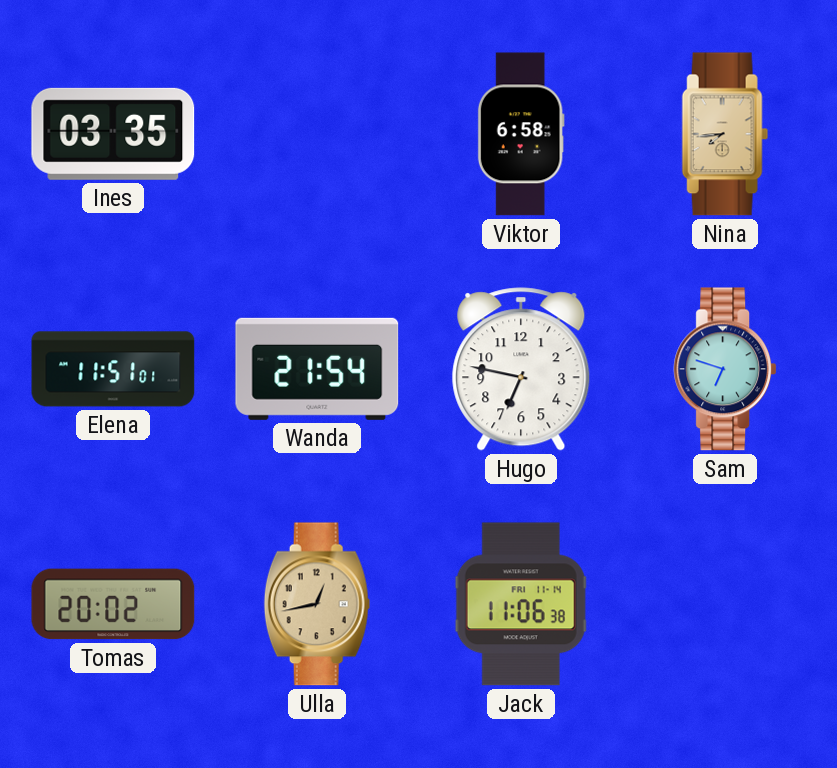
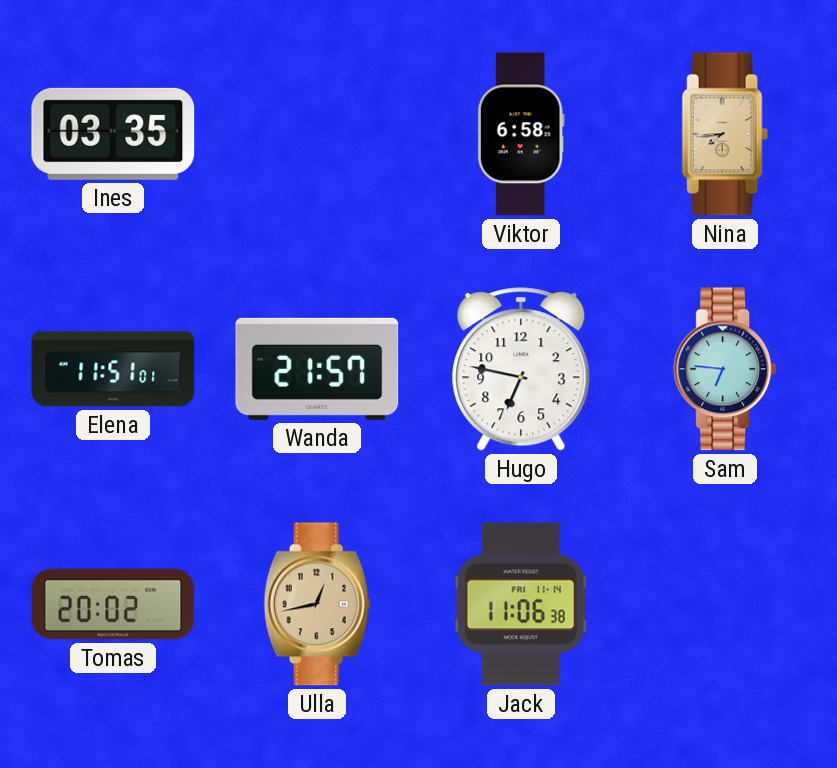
Wanda: 21:54 -> 21:57 (317, 369)
Sam: 6:48 -> 6:46 (725, 369)
